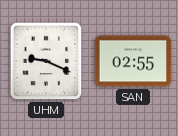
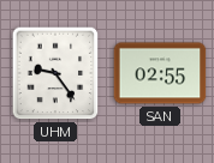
UHM: 9:19 -> 9:24 (55, 73)
